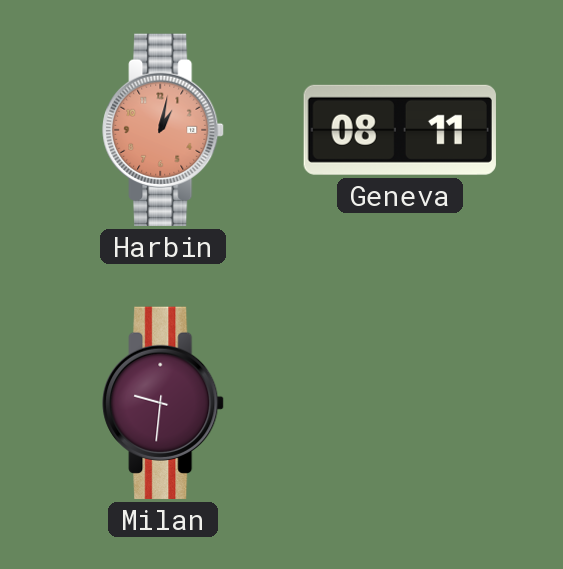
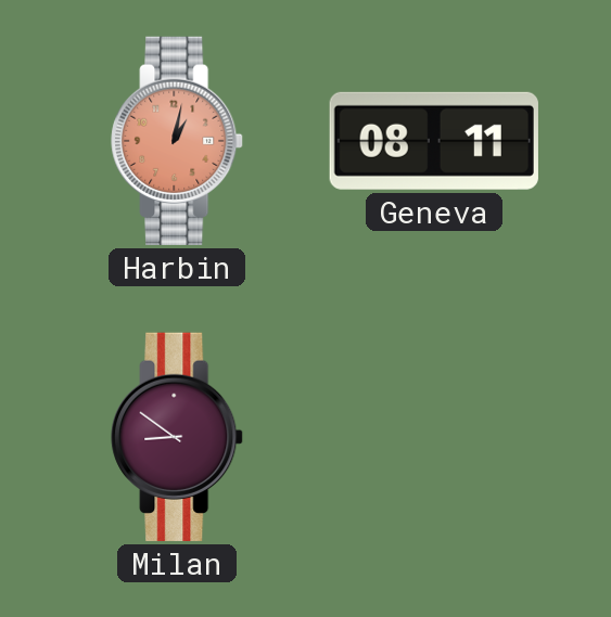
Milan: 9:31 -> 8:51 (177, 437)
